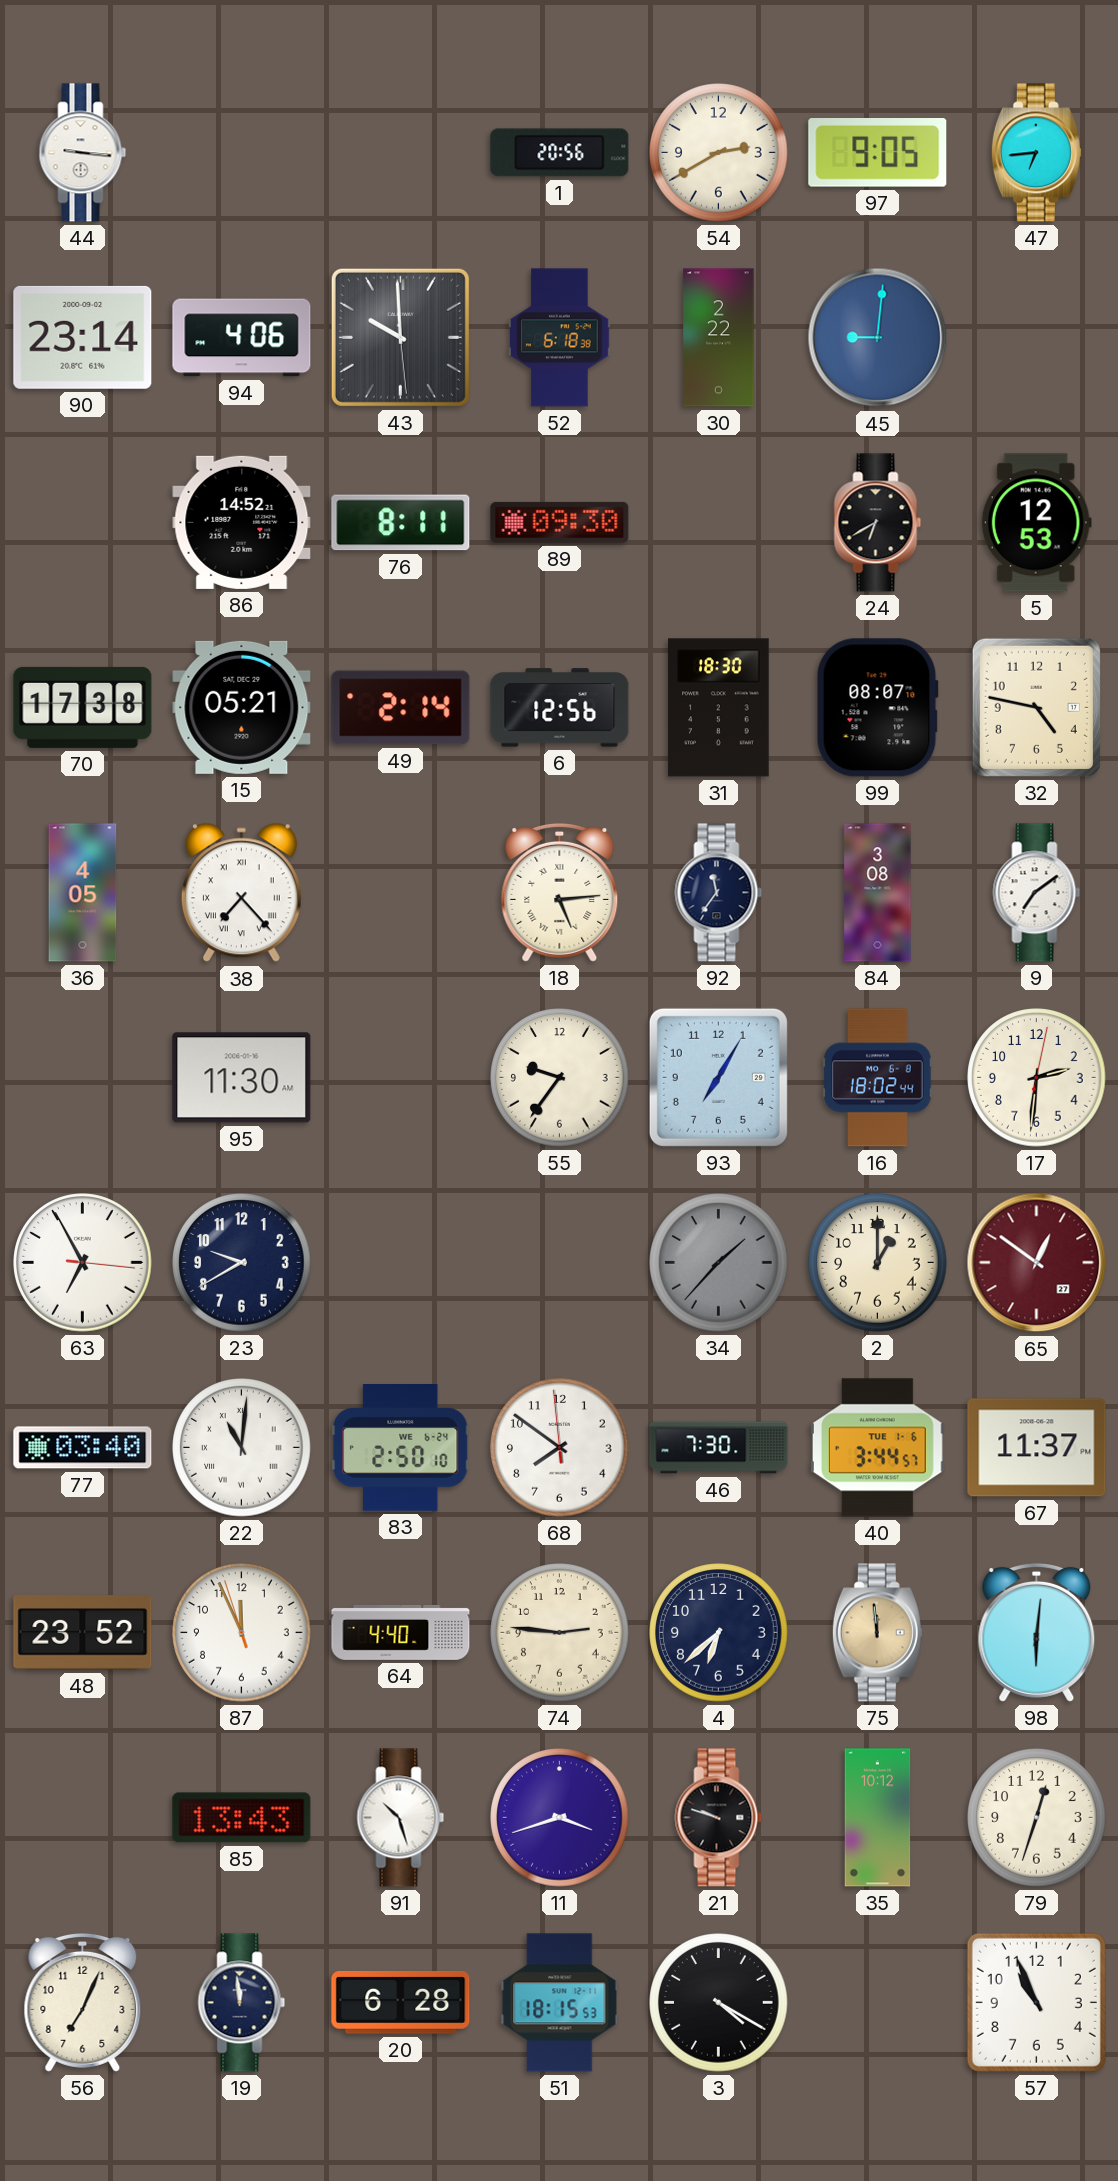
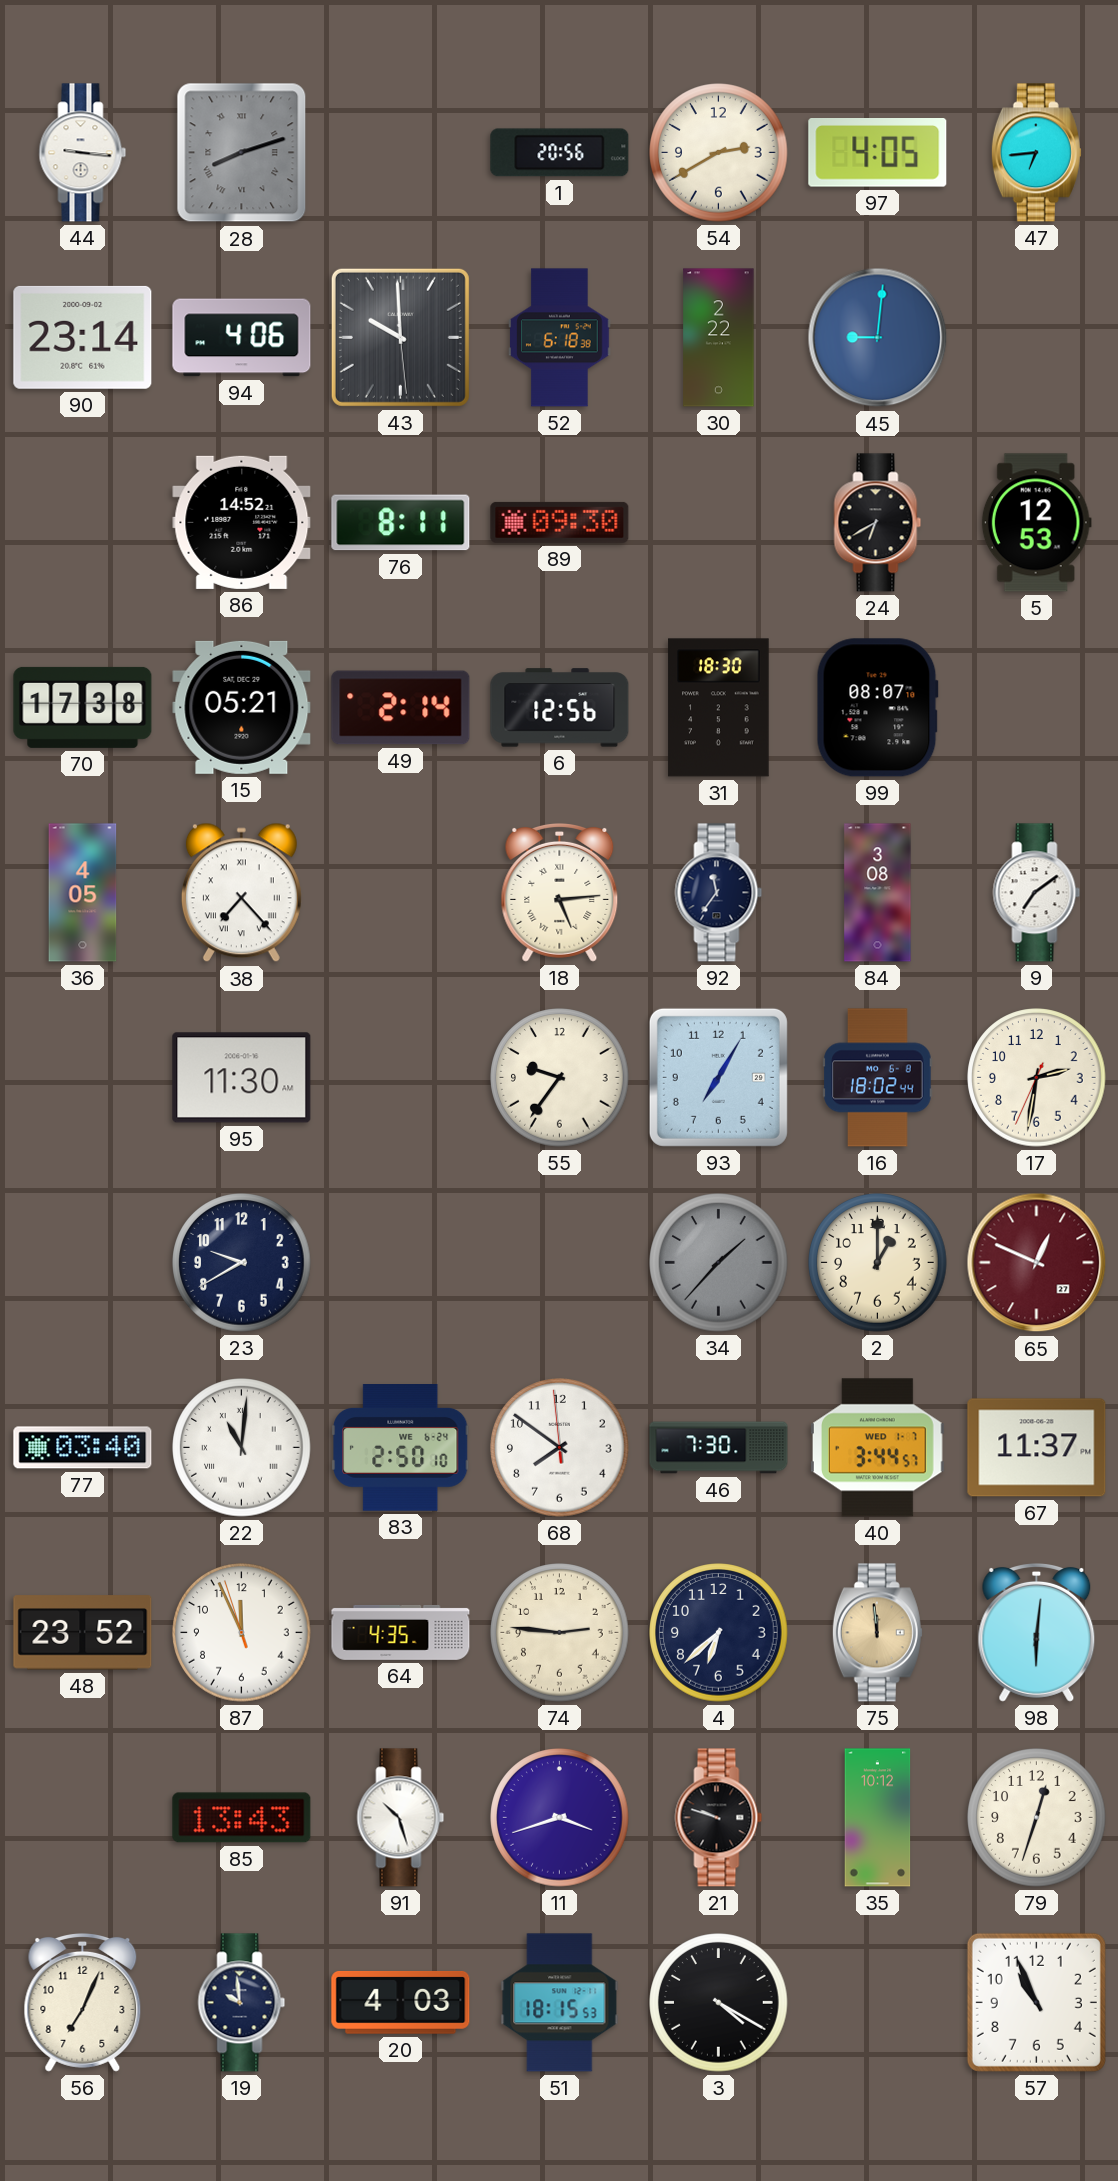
28: none -> 8:12 (242, 153)
97: 9:05 -> 4:05 (878, 153)
32: 4:47 -> none (1036, 707)
17: 2:31:02 -> 2:31:34 (1037, 1078)
63: 6:55 -> none (83, 1263)
65: 12:51 -> 12:49 (1037, 1263)
40 date: TUE 1-6 -> WED 1-7 (877, 1448)
64: 4:40 -> 4:35 (401, 1632)
19: 11:59 -> 9:59 (242, 2003)
20: 6:28 -> 4:03 (401, 2003)
